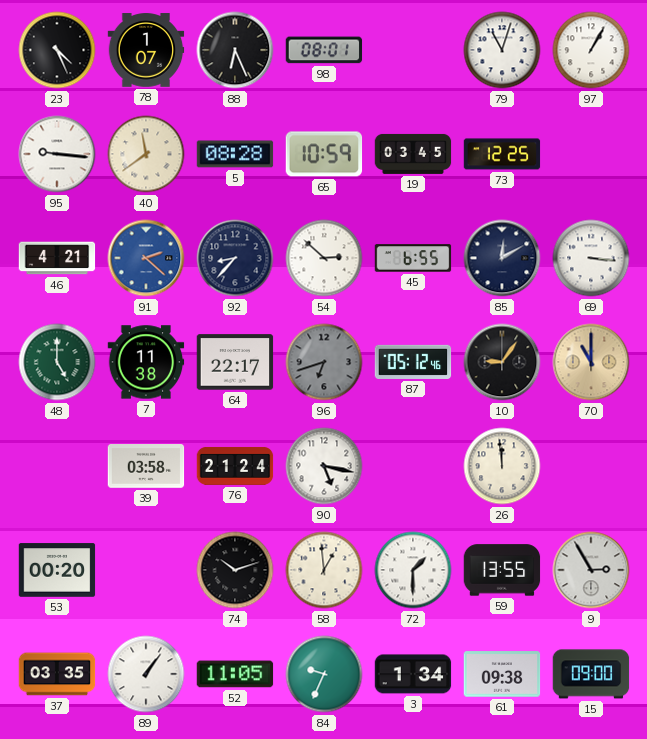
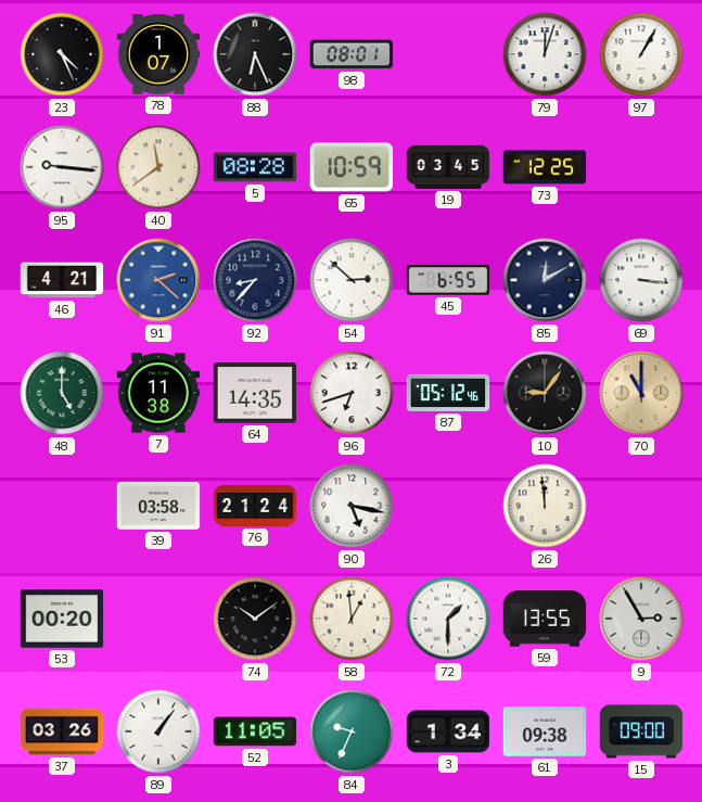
79: 11:03 -> 12:03 (545, 54)
64: 22:17 -> 14:35 (255, 393)
96 dial: grey -> white (352, 393)
74: 10:12 -> 10:09 (255, 619)
37: 03:35 -> 03:26 (62, 731)
